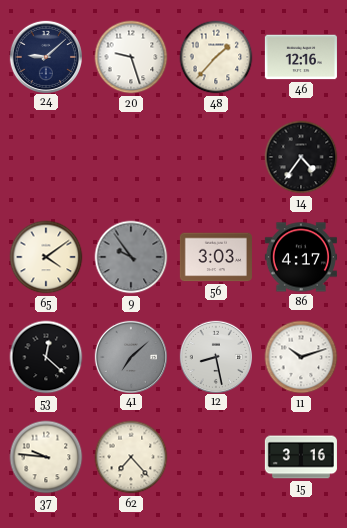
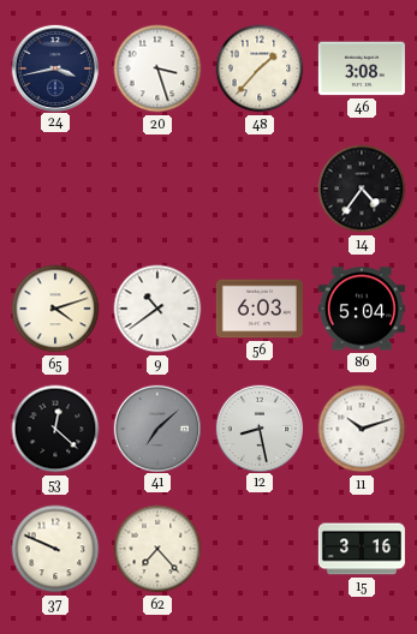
24: 9:08 -> 3:43 (54, 67)
20: 9:27 -> 3:27 (157, 68)
46: 12:16 -> 3:08 (362, 68)
65: 4:09 -> 4:12 (55, 309)
9: 9:54 -> 10:39 (157, 309)
9 dial: grey -> white (157, 309)
56: 3:03 -> 6:03 (260, 309)
86: 4:17 -> 5:04 (362, 309)
37: 9:46 -> 9:49 (55, 549)
